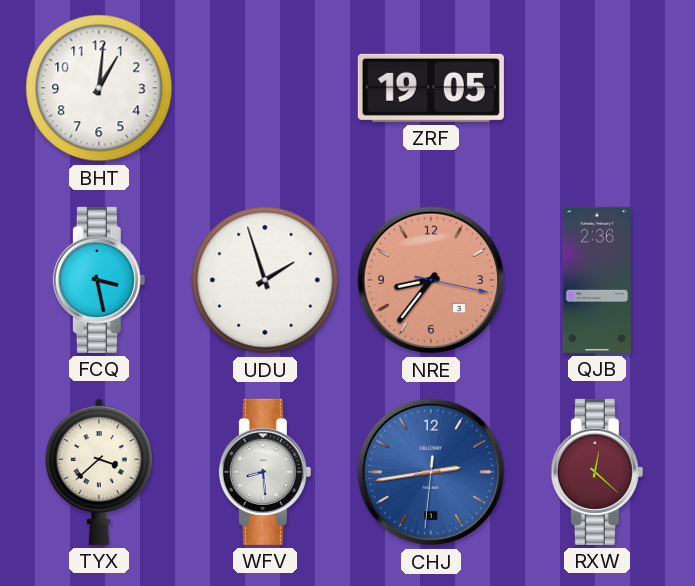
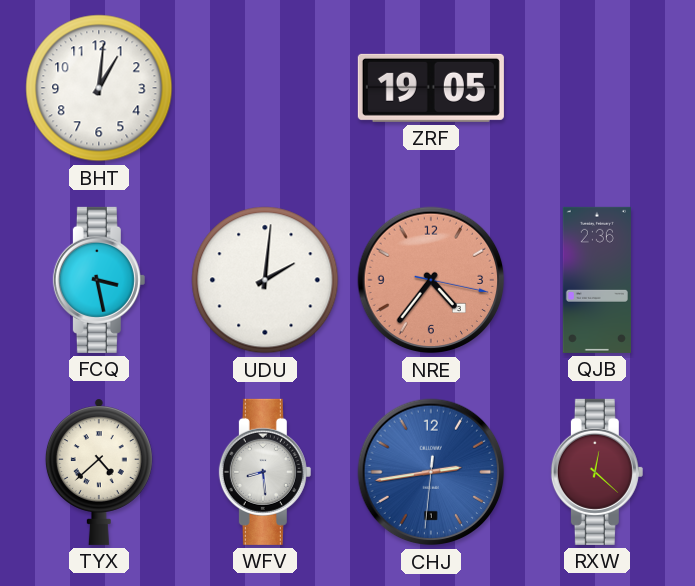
UDU: 1:57 -> 2:01 (265, 280)
NRE: 8:36 -> 4:36 (431, 280)
TYX: 3:38 -> 4:38 (99, 472)
